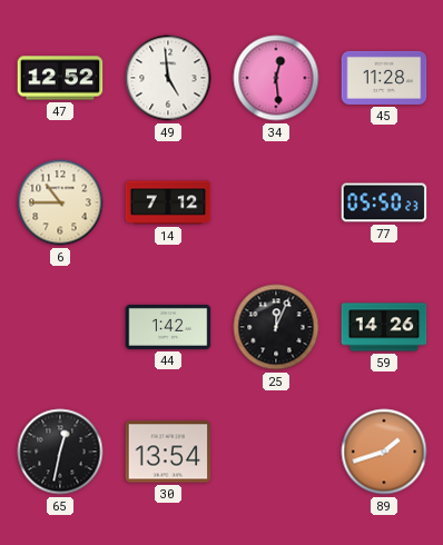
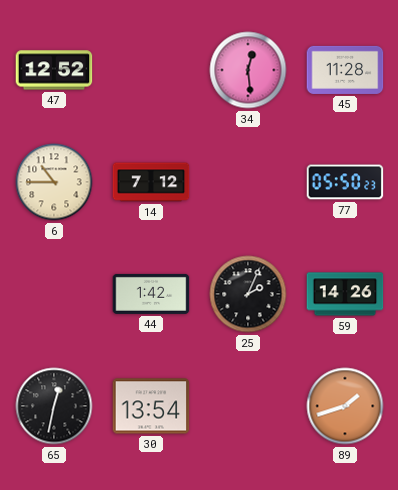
49: 4:59 -> none (168, 78)
25: 12:04 -> 2:04 (248, 294)
